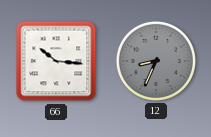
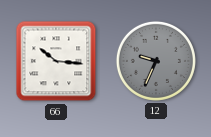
12: 8:34 -> 9:34 (156, 61)
